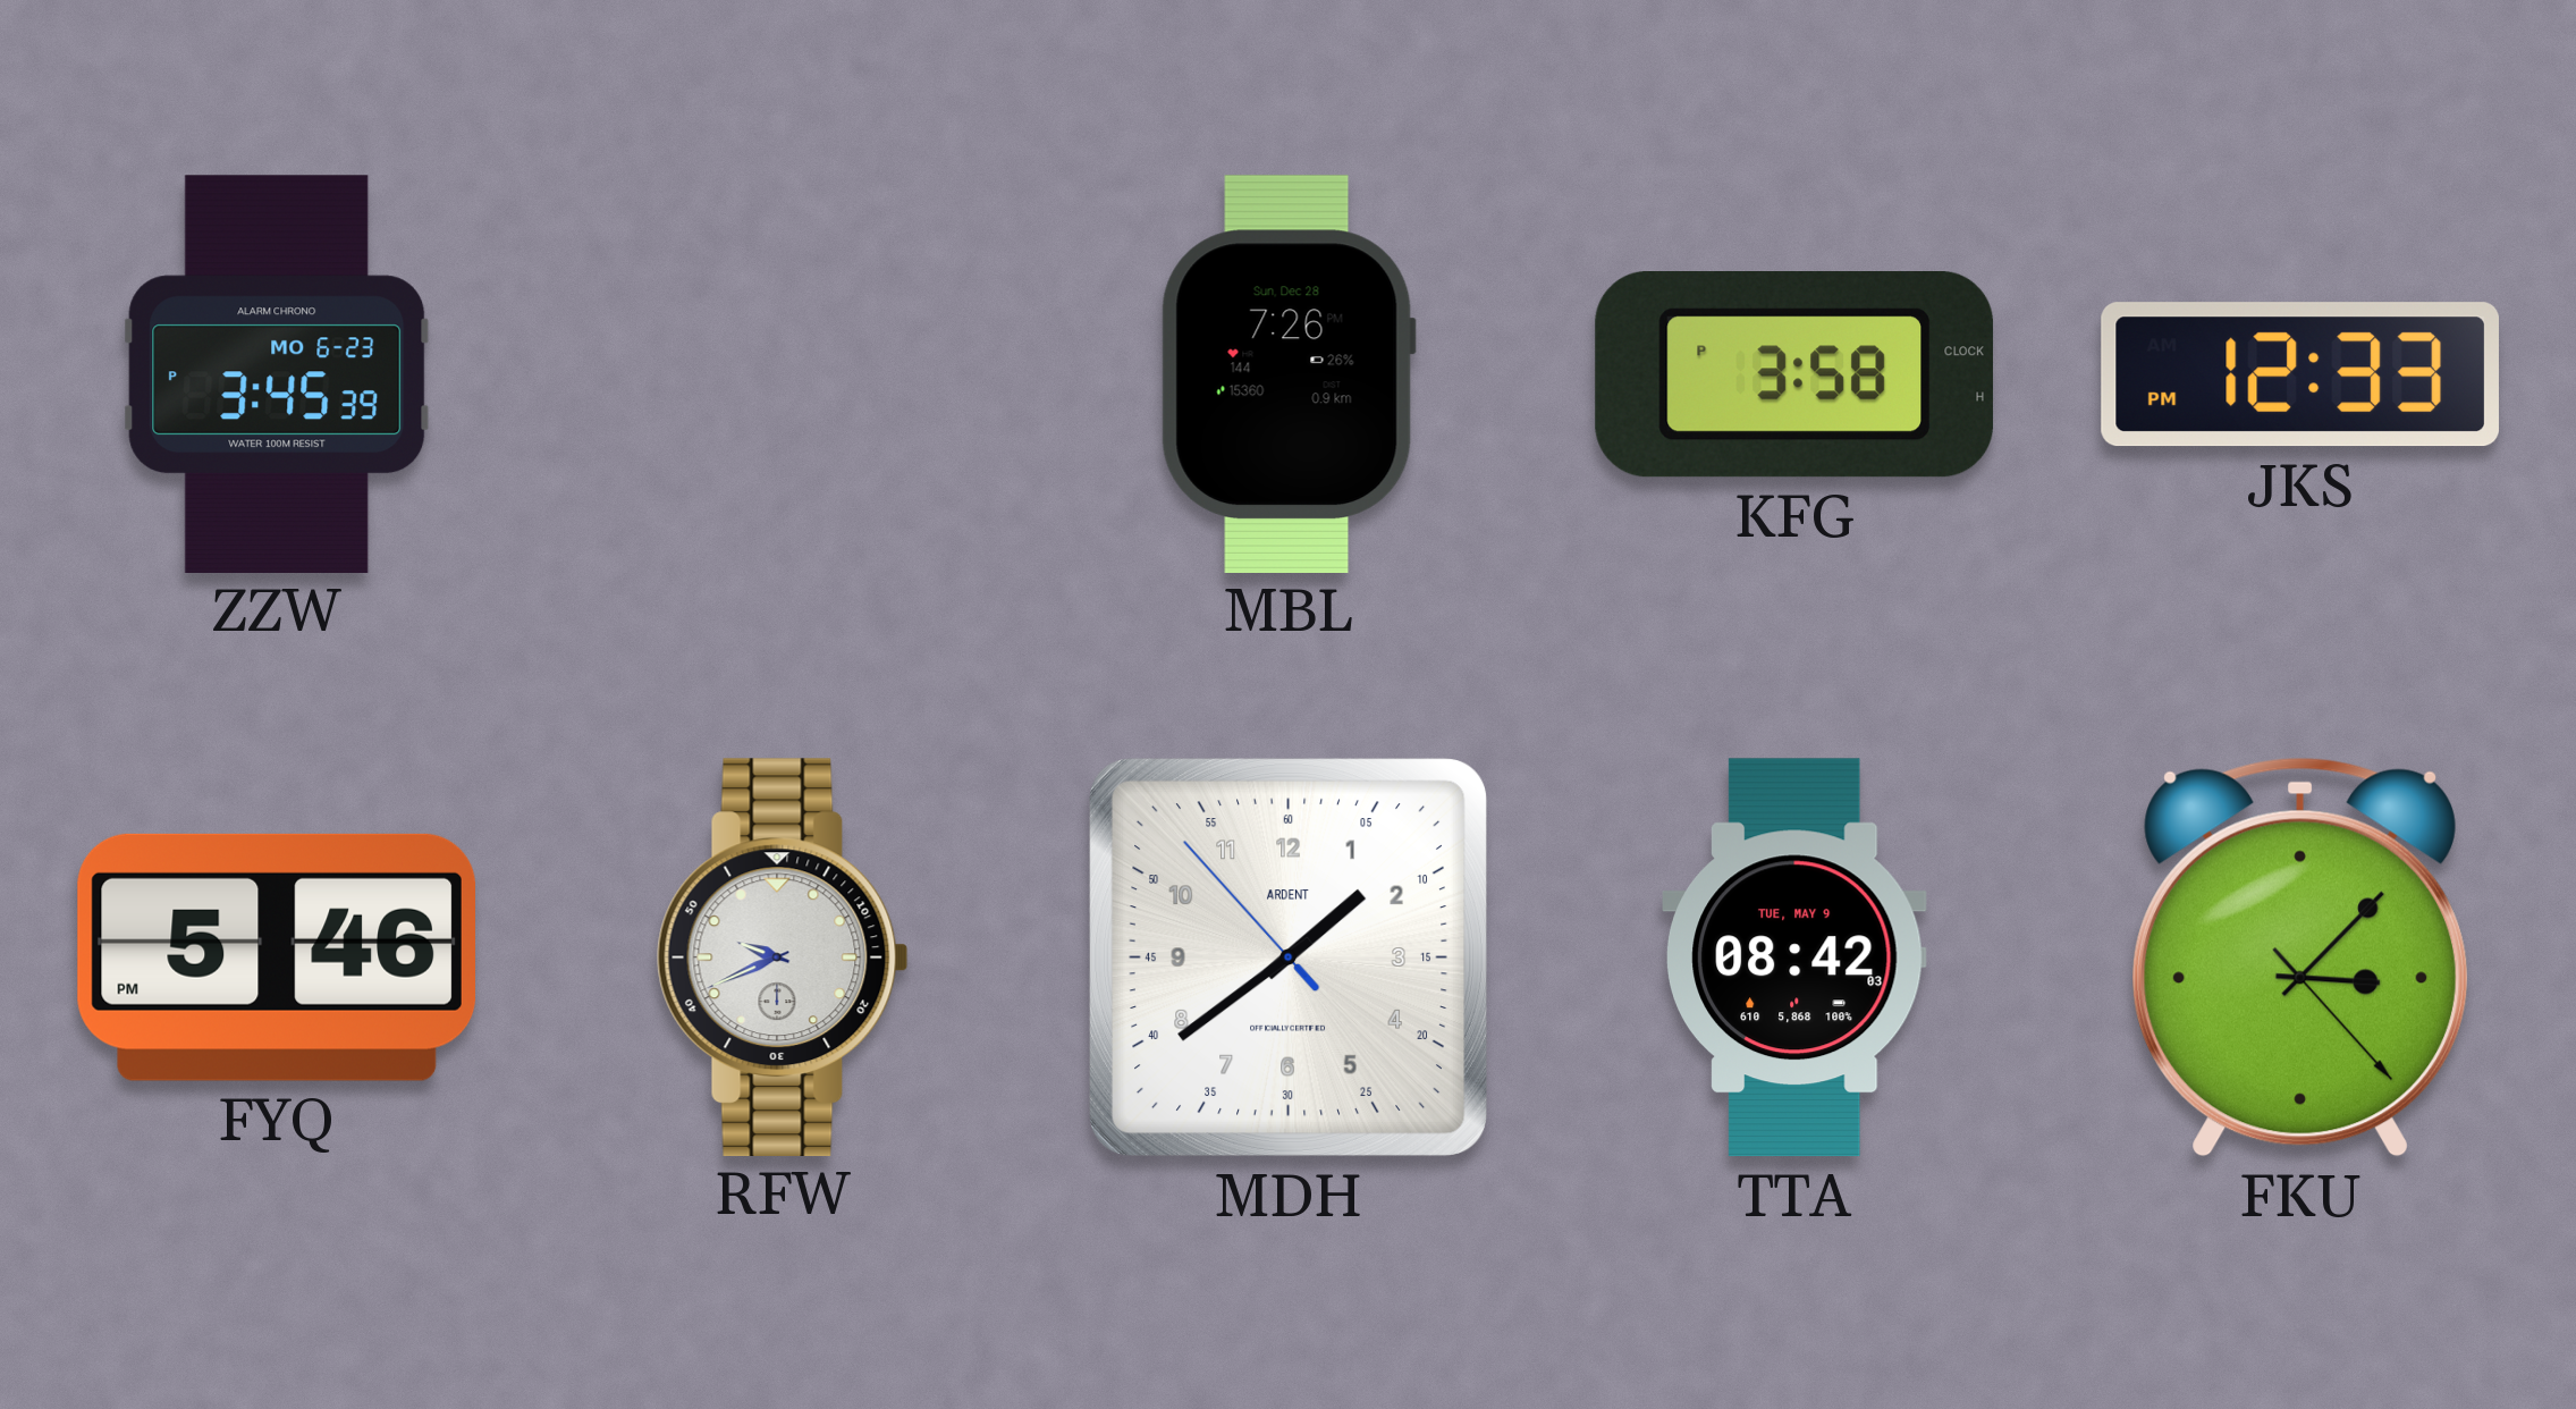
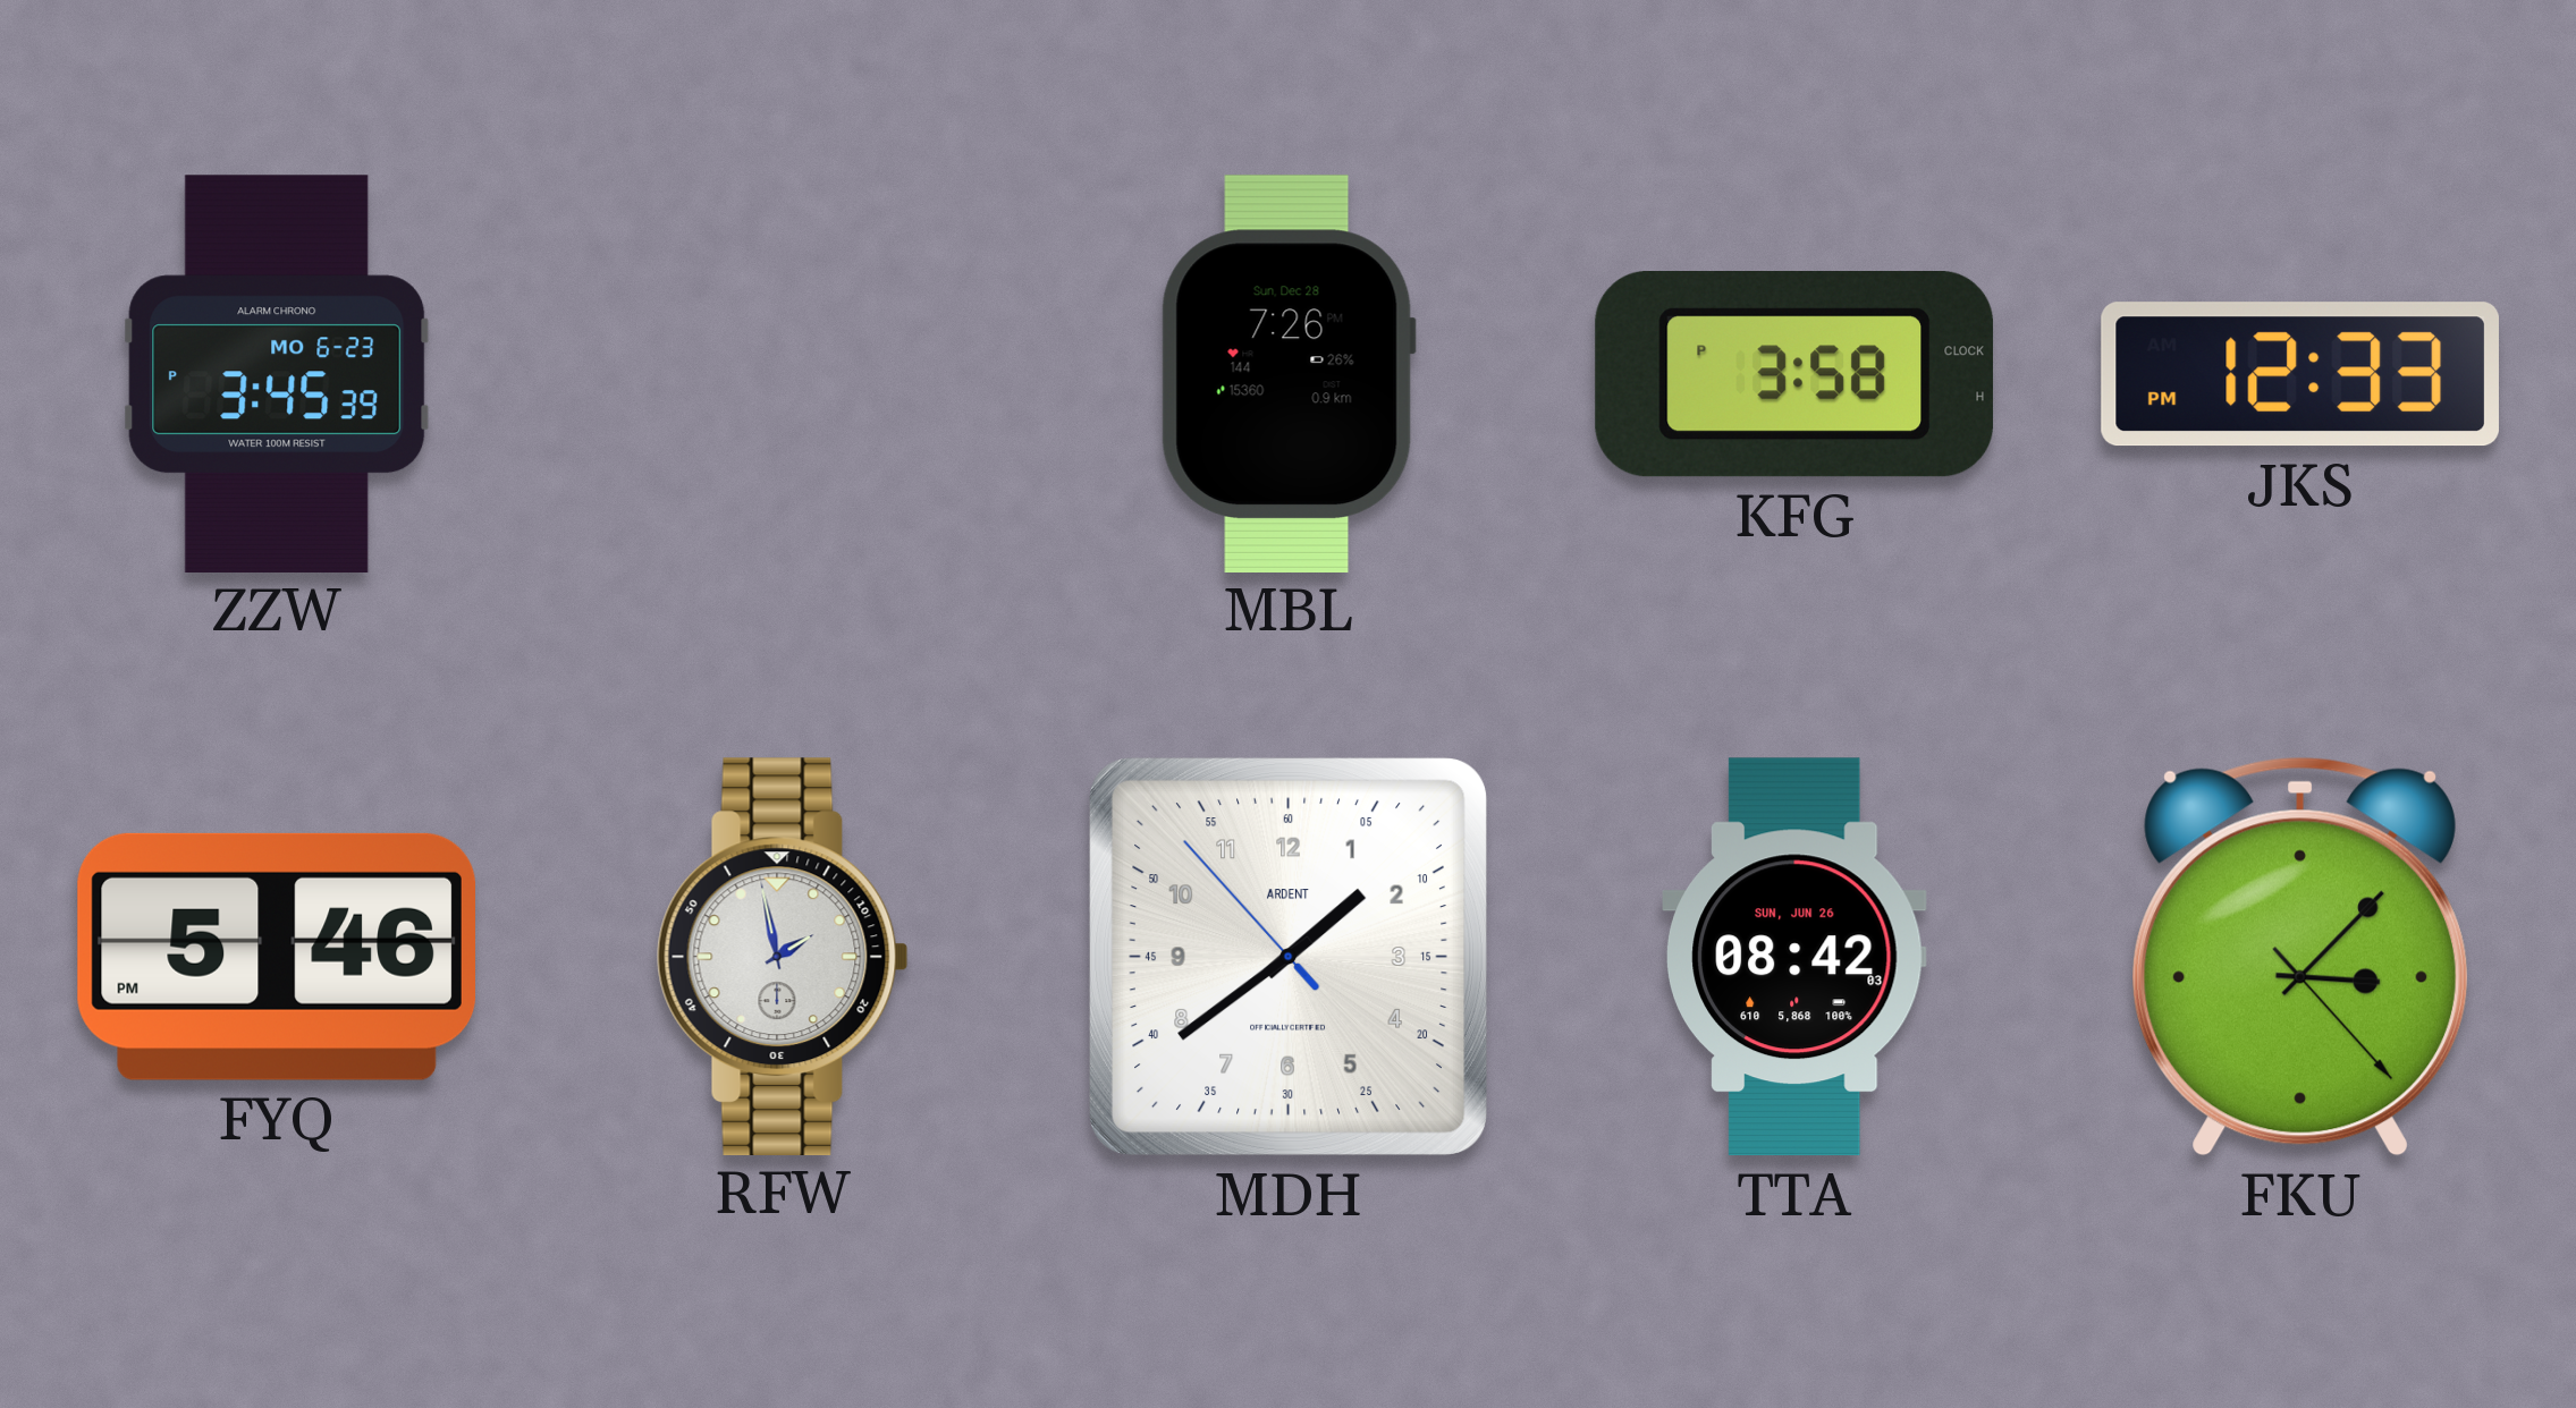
RFW: 9:41 -> 1:58 (783, 956)
TTA date: TUE, MAY 9 -> SUN, JUN 26 (1796, 957)
